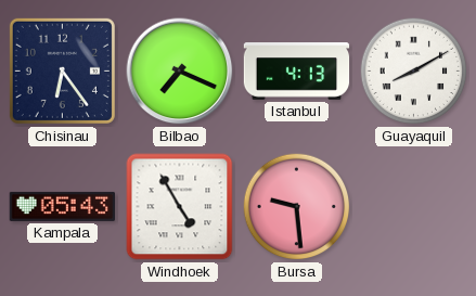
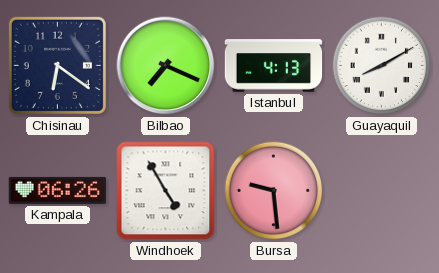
Chisinau: 6:24 -> 6:21 (57, 65)
Kampala: 05:43 -> 06:26 (57, 190)
